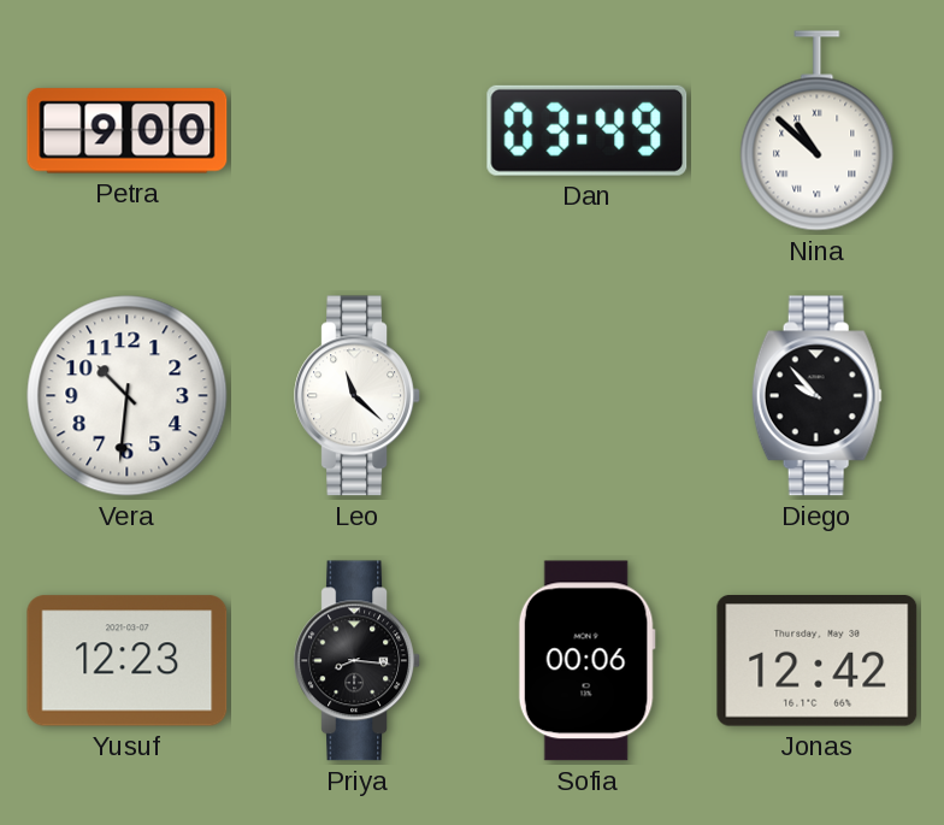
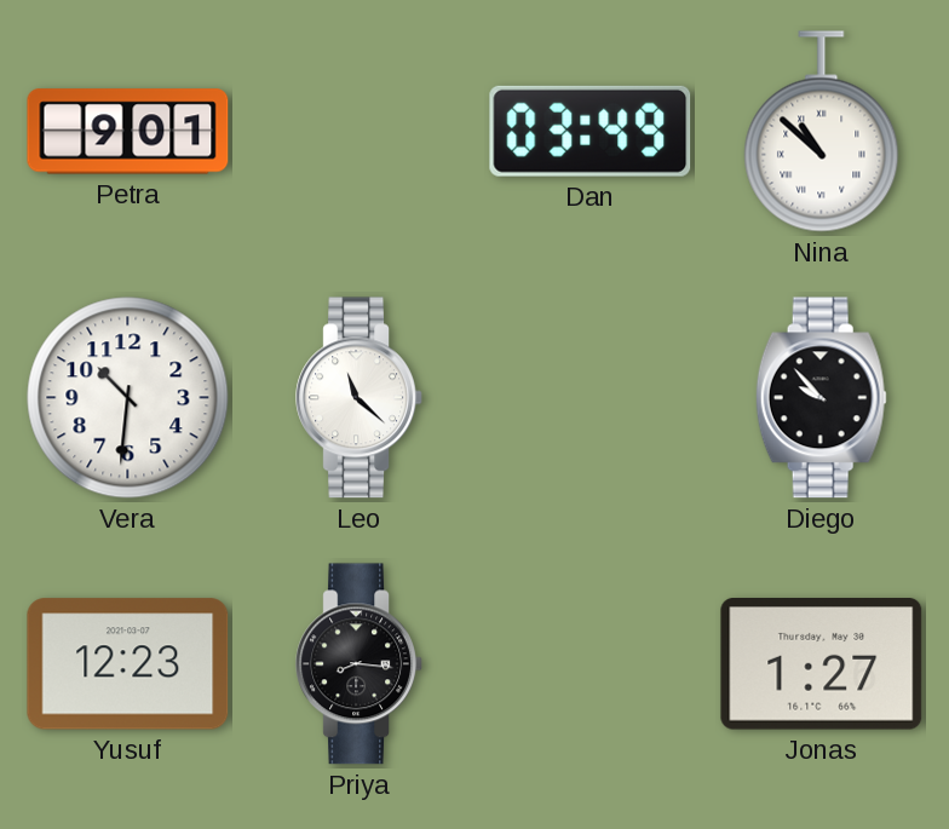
Petra: 9:00 -> 9:01 (128, 132)
Sofia: 00:06 -> none (586, 661)
Jonas: 12:42 -> 1:27 (822, 664)
